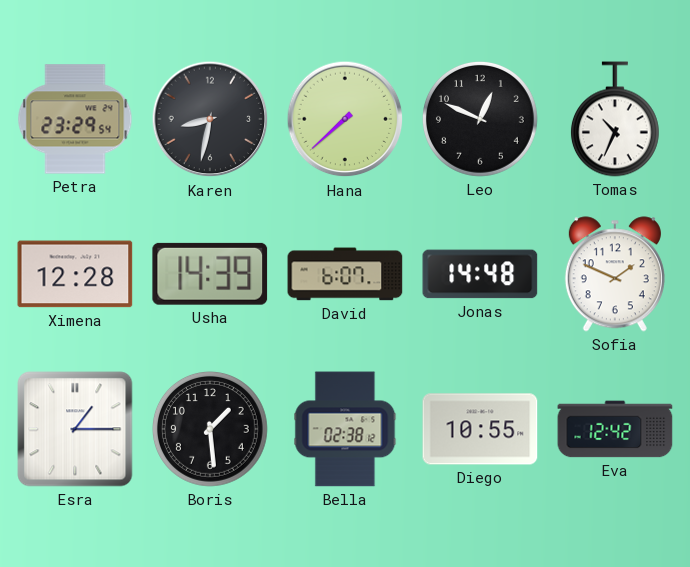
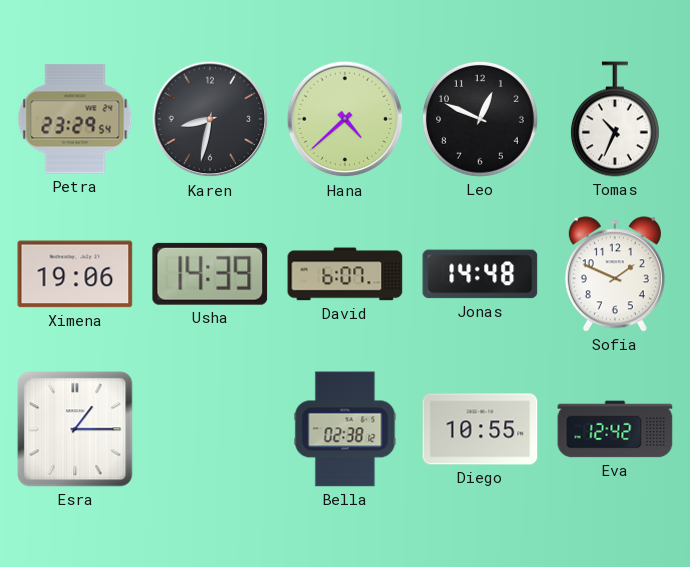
Hana: 7:38 -> 4:38 (345, 119)
Ximena: 12:28 -> 19:06 (75, 274)
Boris: 1:29 -> none (210, 429)
